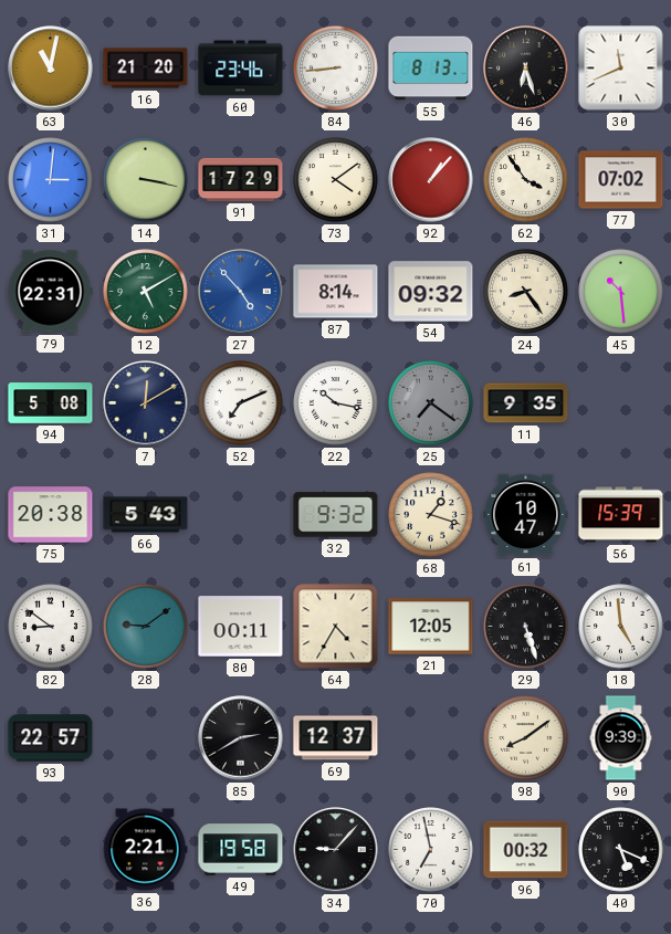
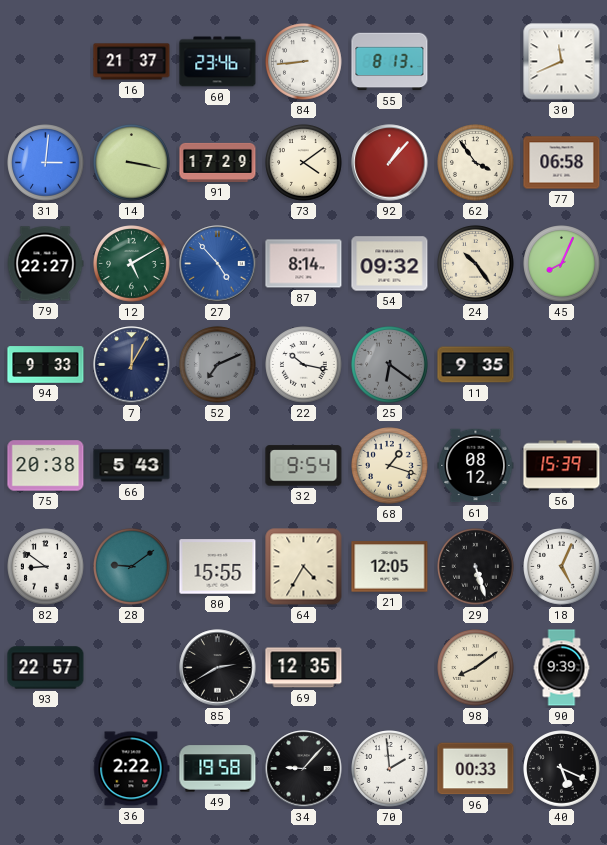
63: 11:02 -> none (51, 69)
16: 21:20 -> 21:37 (132, 62)
46: 6:27 -> none (526, 69)
77: 07:02 -> 06:58 (562, 163)
79: 22:31 -> 22:27 (45, 264)
24: 8:24 -> 10:24 (476, 264)
45: 10:29 -> 8:04 (562, 264)
94: 5:08 -> 9:33 (46, 365)
7: 12:10 -> 12:05 (132, 365)
52 dial: white -> grey (218, 365)
25: 7:21 -> 6:21 (390, 365)
32: 9:32 -> 9:54 (304, 466)
61: 10:47 -> 08:12 (476, 466)
80: 00:11 -> 15:55 (218, 567)
18: 4:59 -> 5:04 (562, 567)
69: 12:37 -> 12:35 (304, 668)
36: 2:21 -> 2:22 (131, 769)
70: 6:58 -> 1:59 (390, 769)
96: 00:32 -> 00:33 (476, 769)
